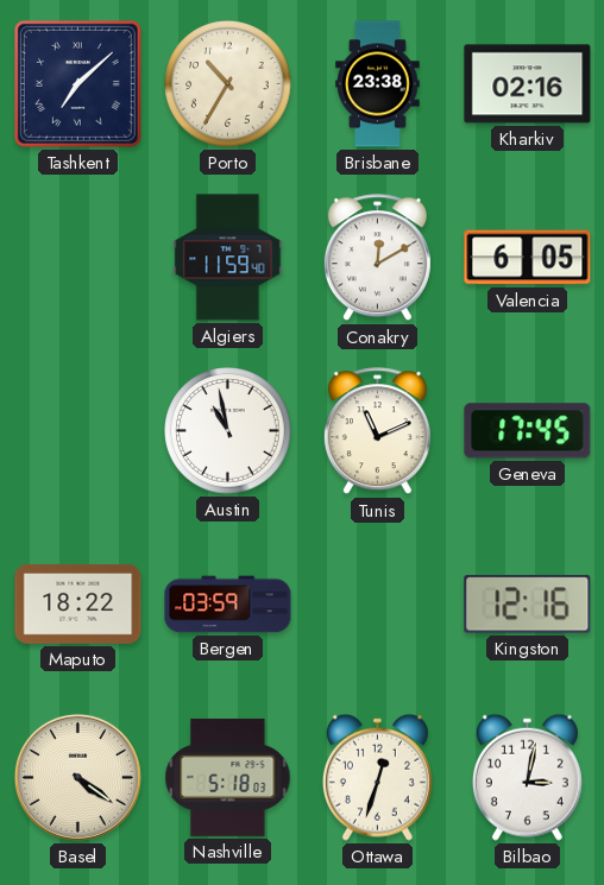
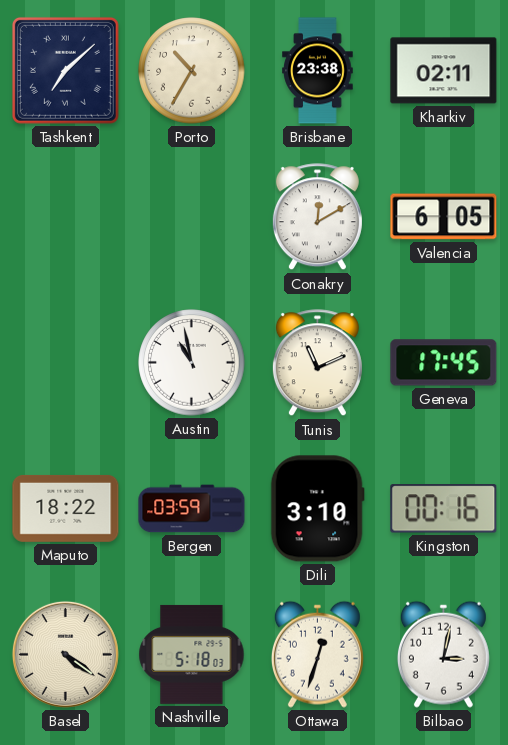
Kharkiv: 02:16 -> 02:11 (444, 71)
Algiers: 11:59 -> none (228, 258)
Dili: none -> 3:10 (317, 509)
Kingston: 12:16 -> 00:16 (444, 509)
